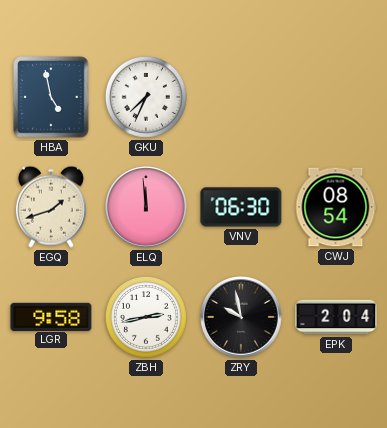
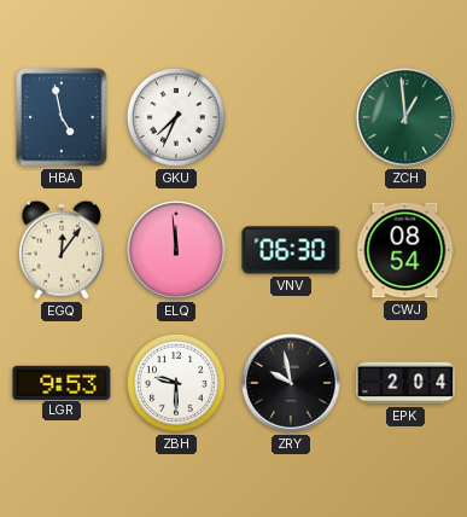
ZCH: none -> 12:59 (405, 117)
EGQ: 1:42 -> 12:06 (62, 250)
LGR: 9:58 -> 9:53 (62, 382)
ZBH: 2:43 -> 9:30 (176, 383)
